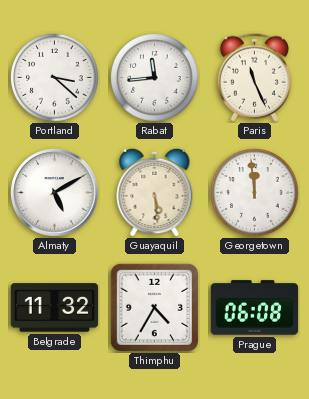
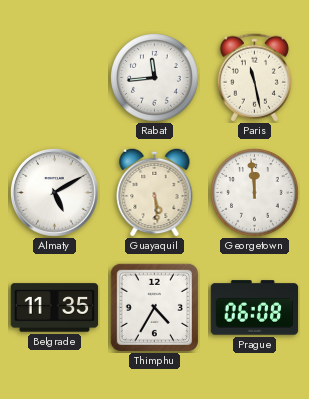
Portland: 3:22 -> none (55, 78)
Paris: 11:26 -> 11:28 (254, 78)
Belgrade: 11:32 -> 11:35 (55, 308)
